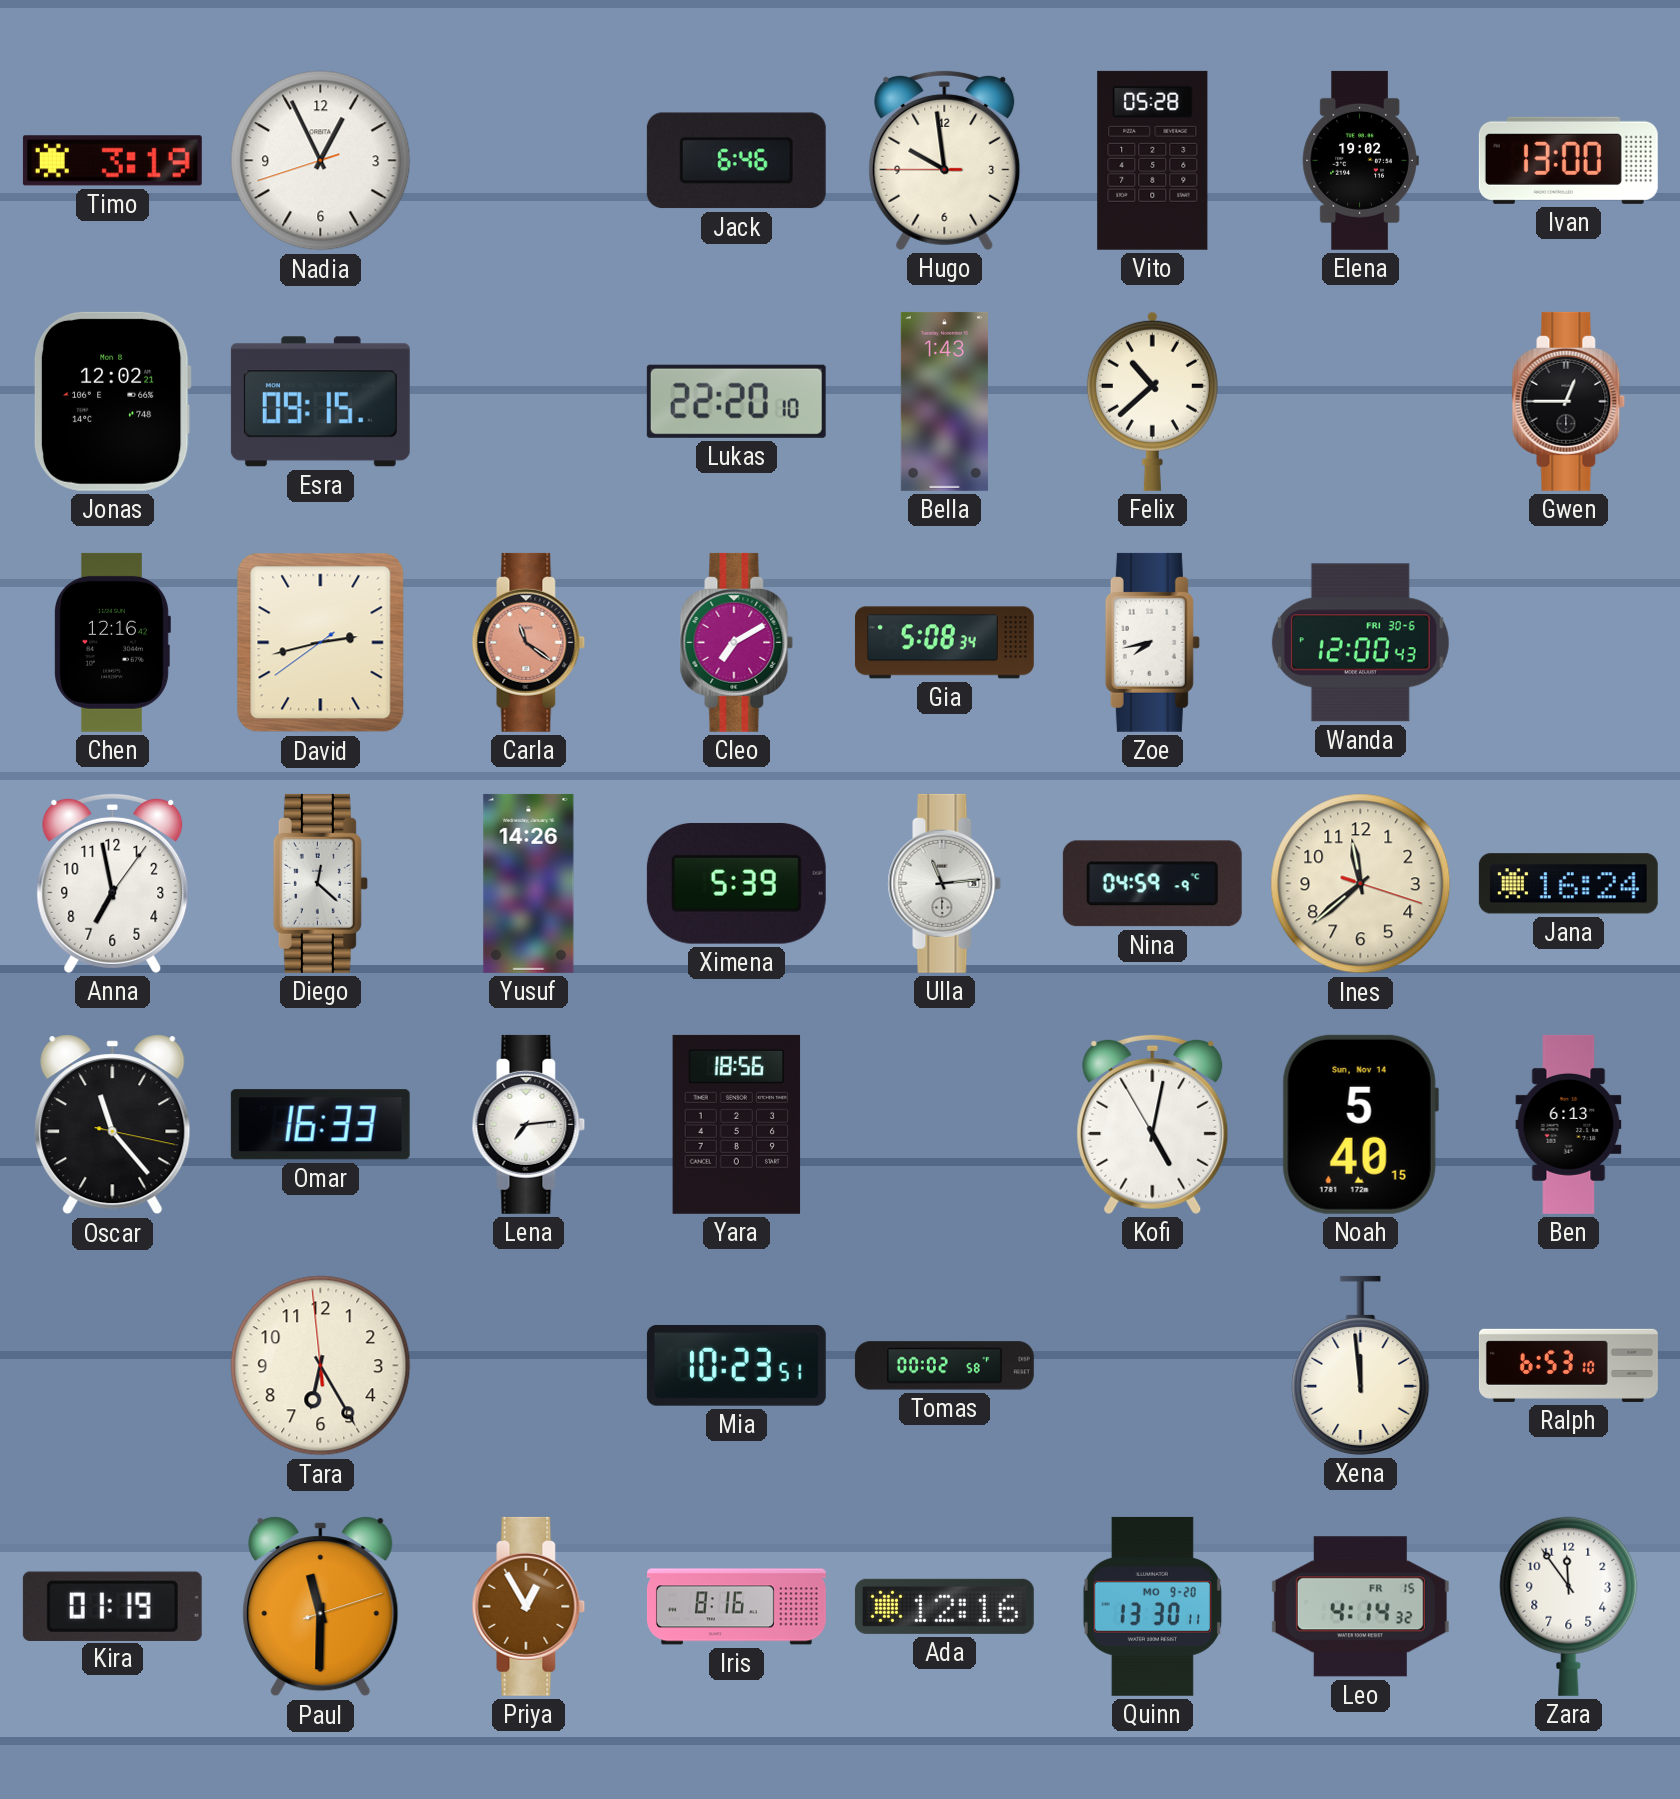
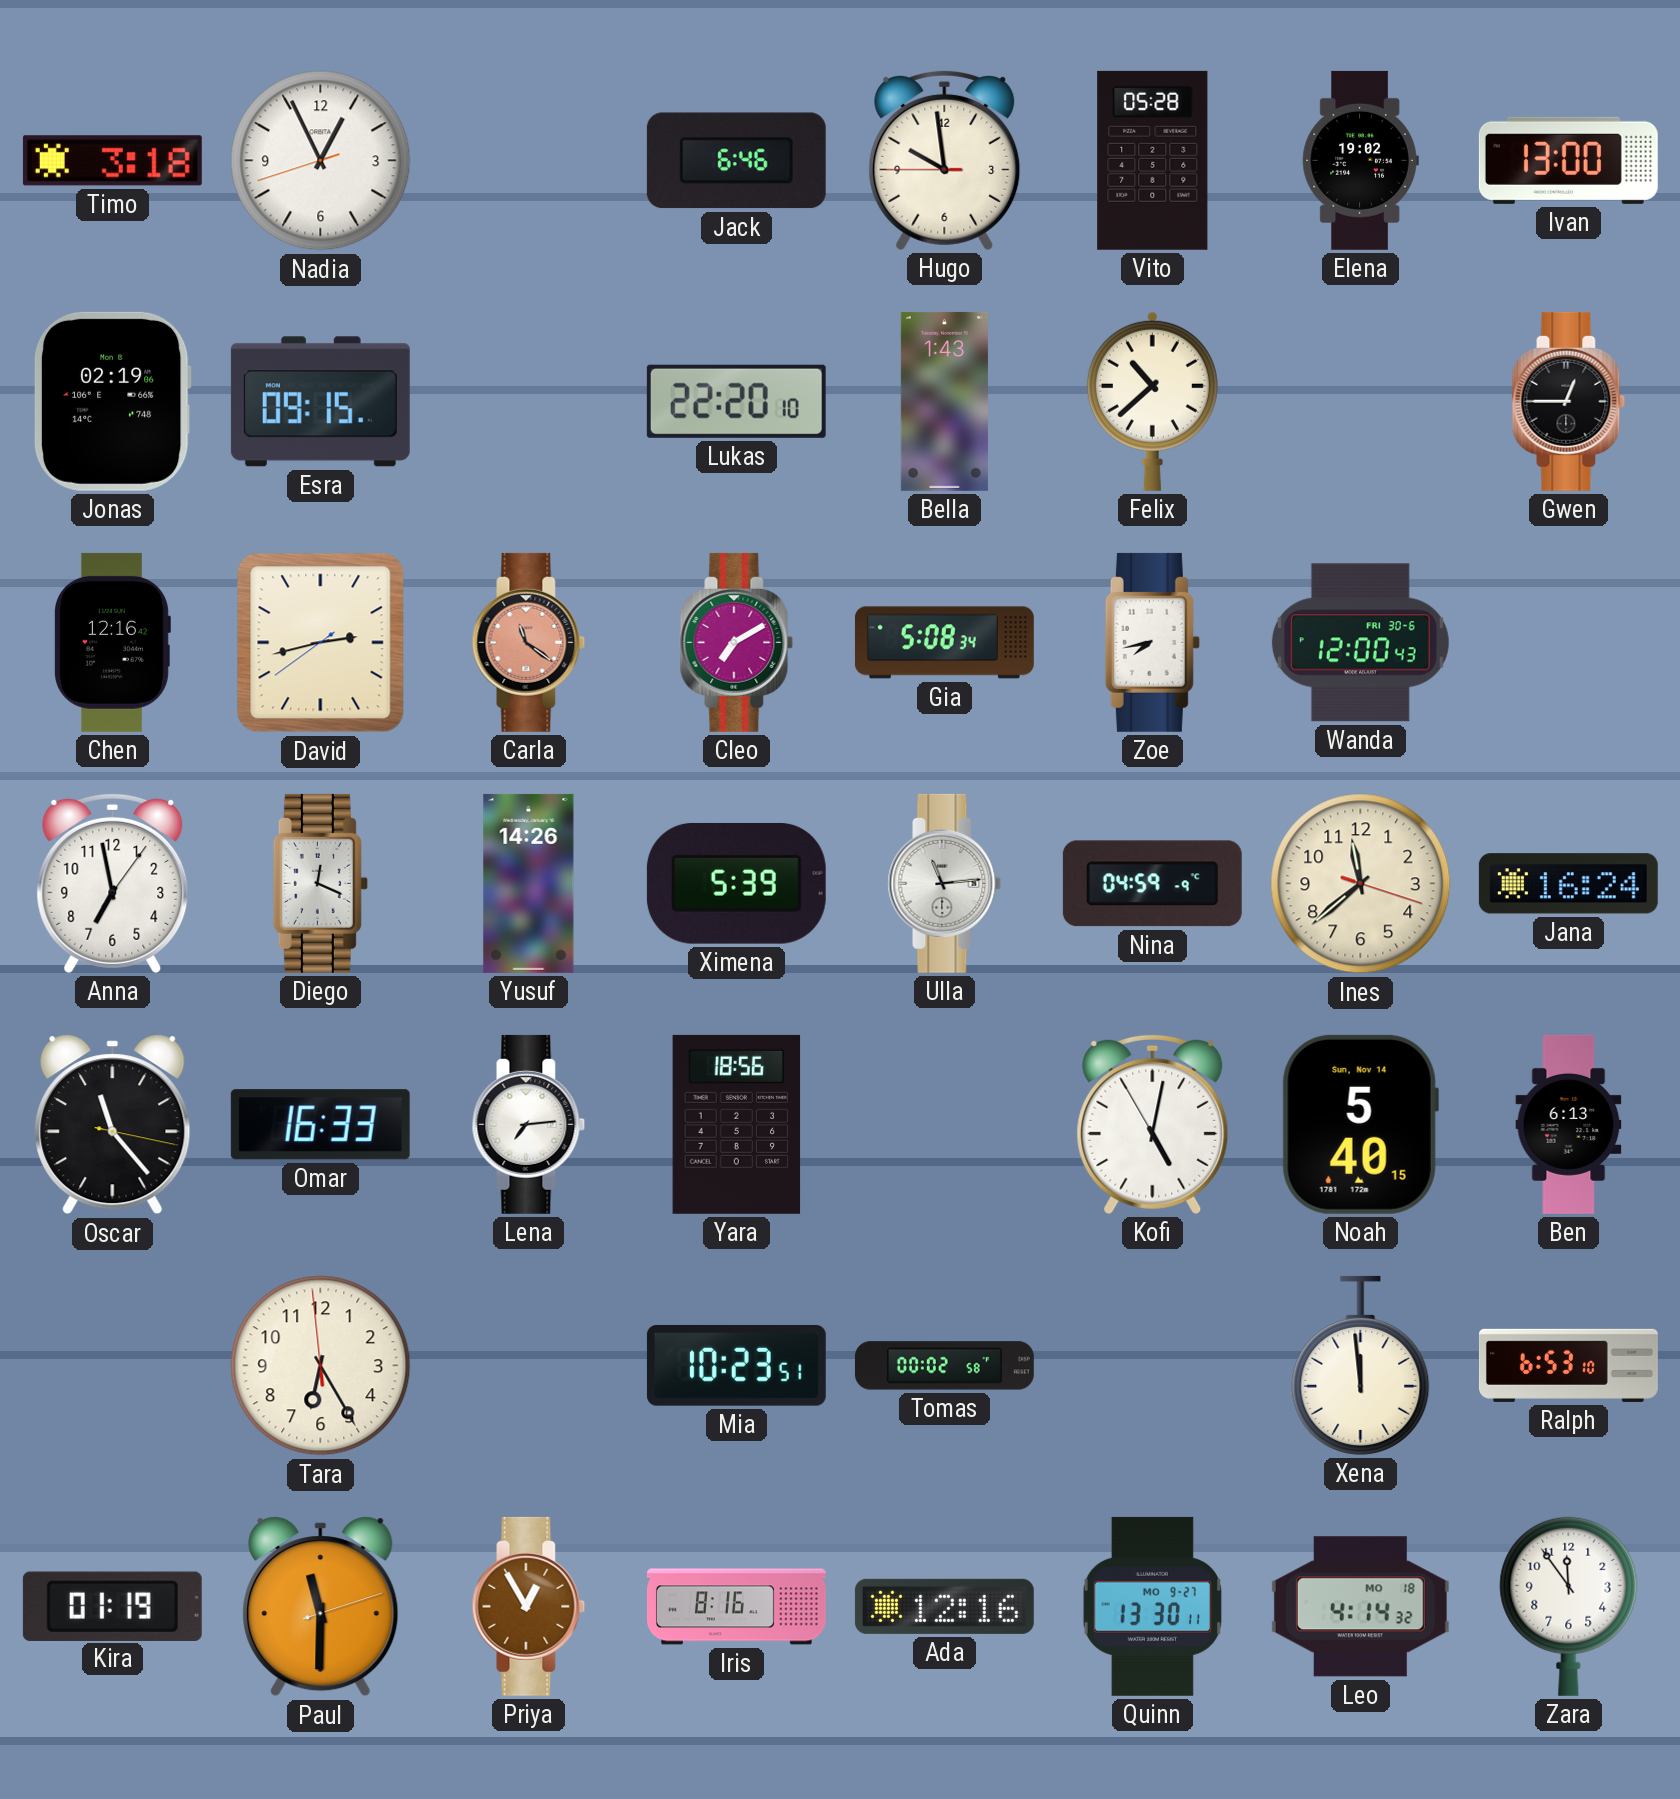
Timo: 3:19 -> 3:18 (112, 161)
Jonas: 12:02 -> 02:19 (112, 401)
Diego: 12:22 -> 12:19 (320, 883)
Quinn date: MO 9-20 -> MO 9-27 (1152, 1606)
Leo date: FR 15 -> MO 18 (1360, 1607)
